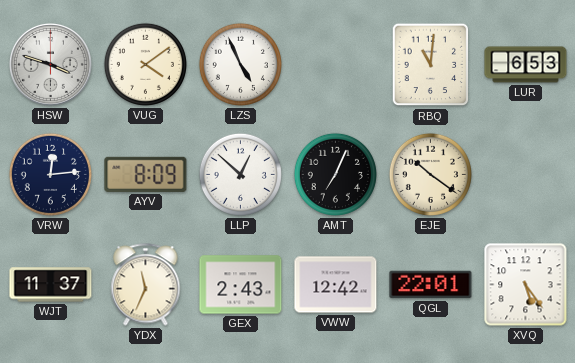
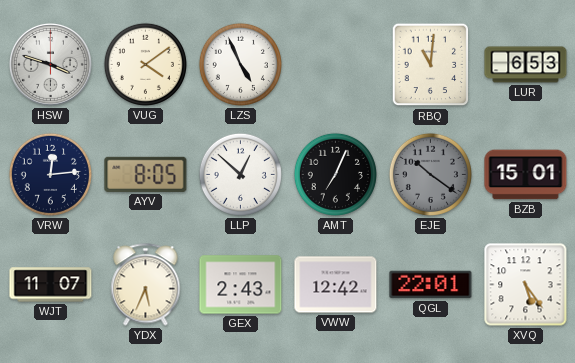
AYV: 8:09 -> 8:05 (146, 174)
EJE dial: cream -> grey (430, 174)
BZB: none -> 15:01 (526, 175)
WJT: 11:37 -> 11:07 (51, 285)
YDX: 11:34 -> 5:34 (146, 285)
